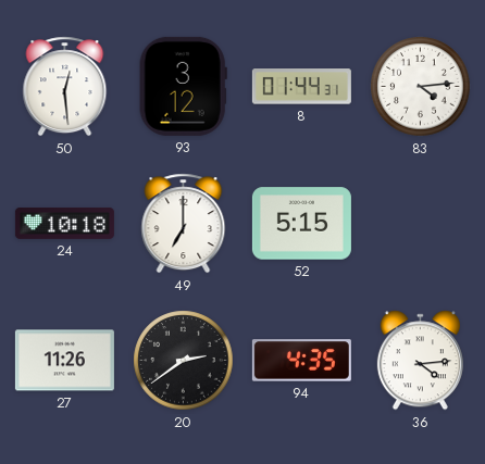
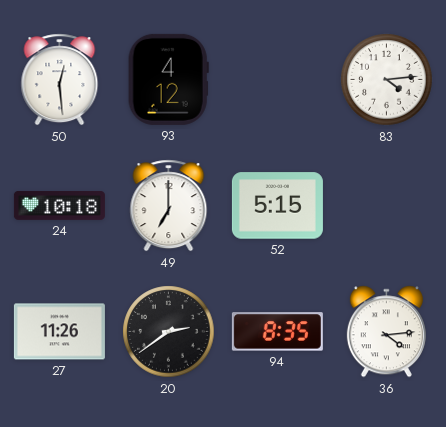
93: 3:12 -> 4:12 (168, 79)
8: 01:44 -> none (301, 87)
94: 4:35 -> 8:35 (277, 332)
